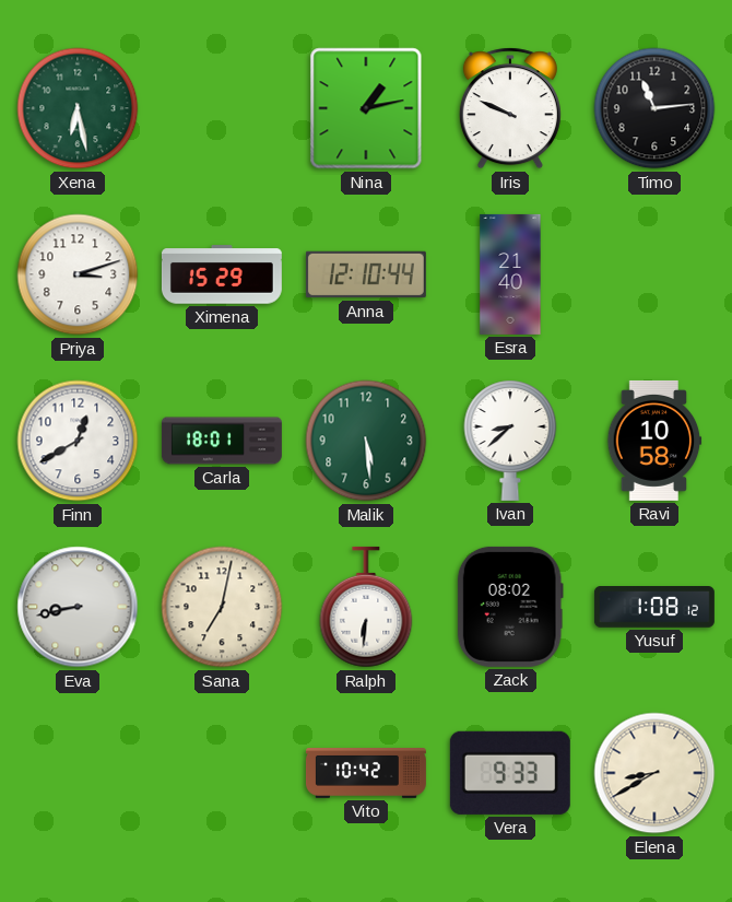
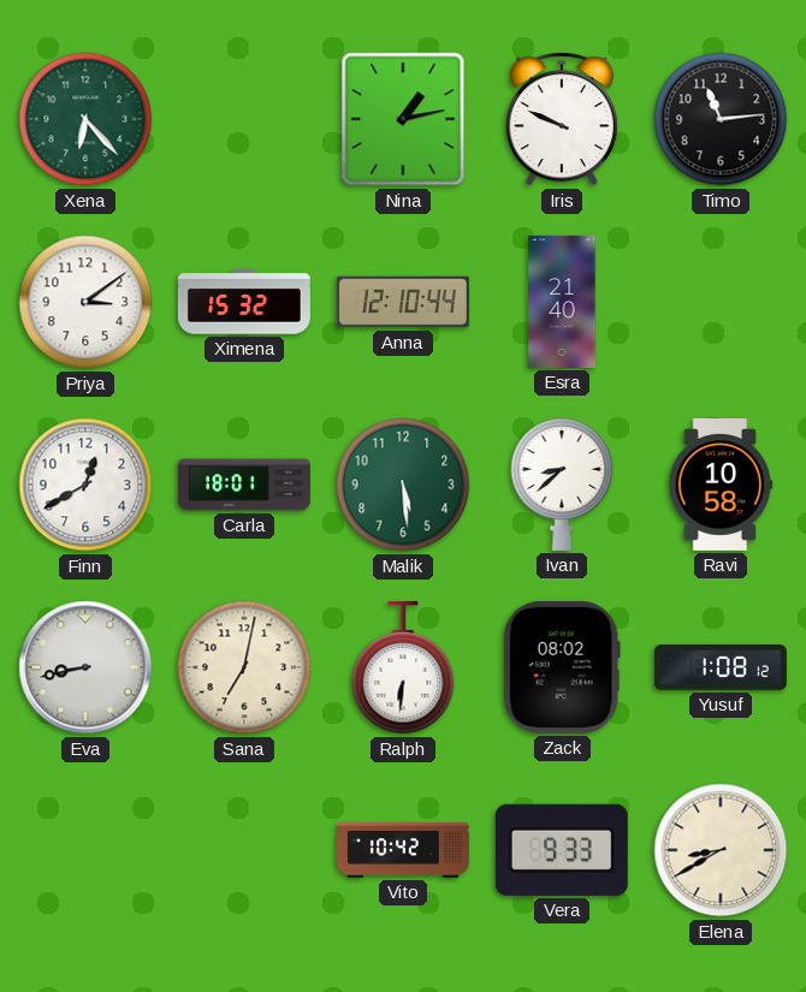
Xena: 6:28 -> 6:23 (85, 119)
Priya: 3:12 -> 3:09 (85, 302)
Ximena: 15:29 -> 15:32 (244, 302)
